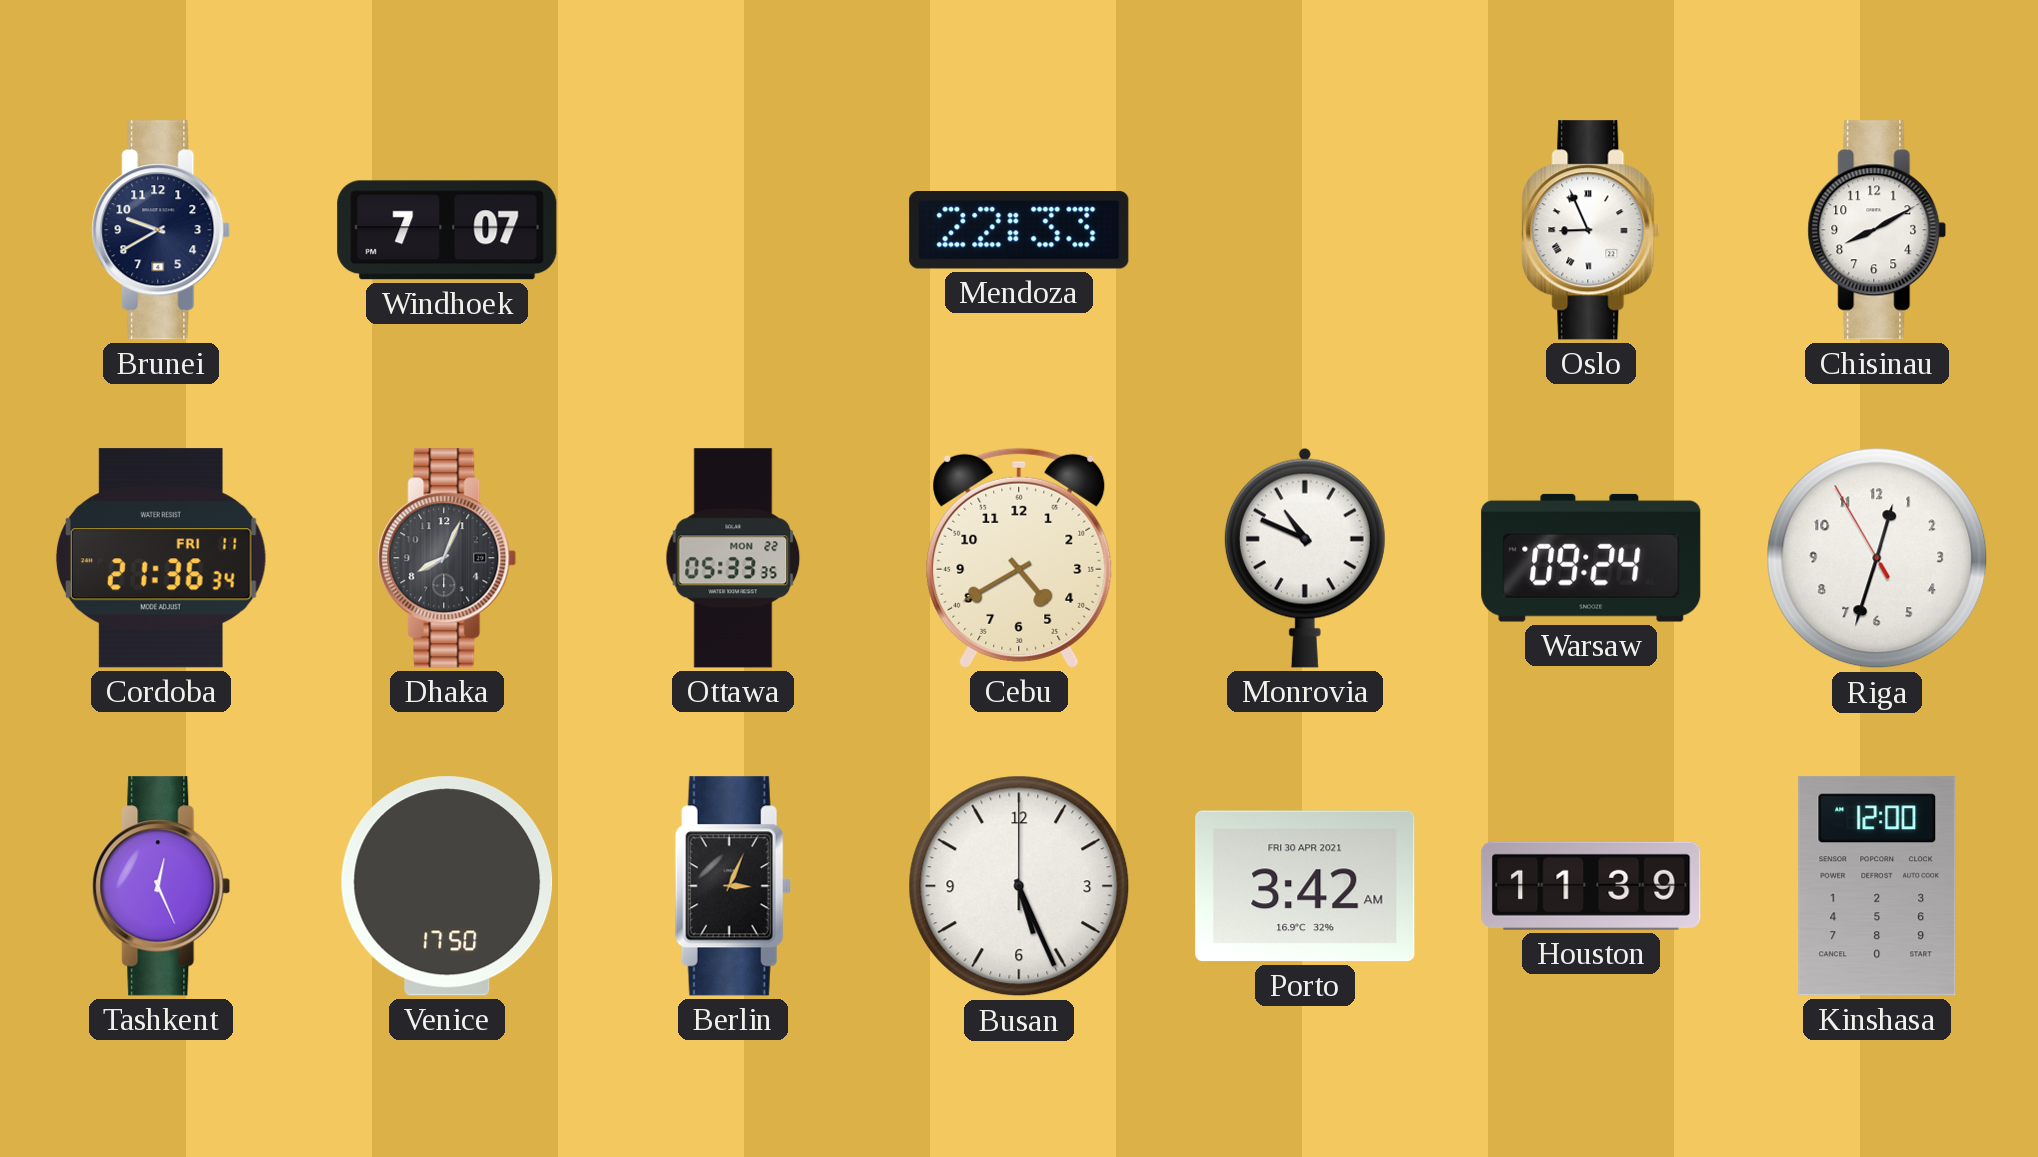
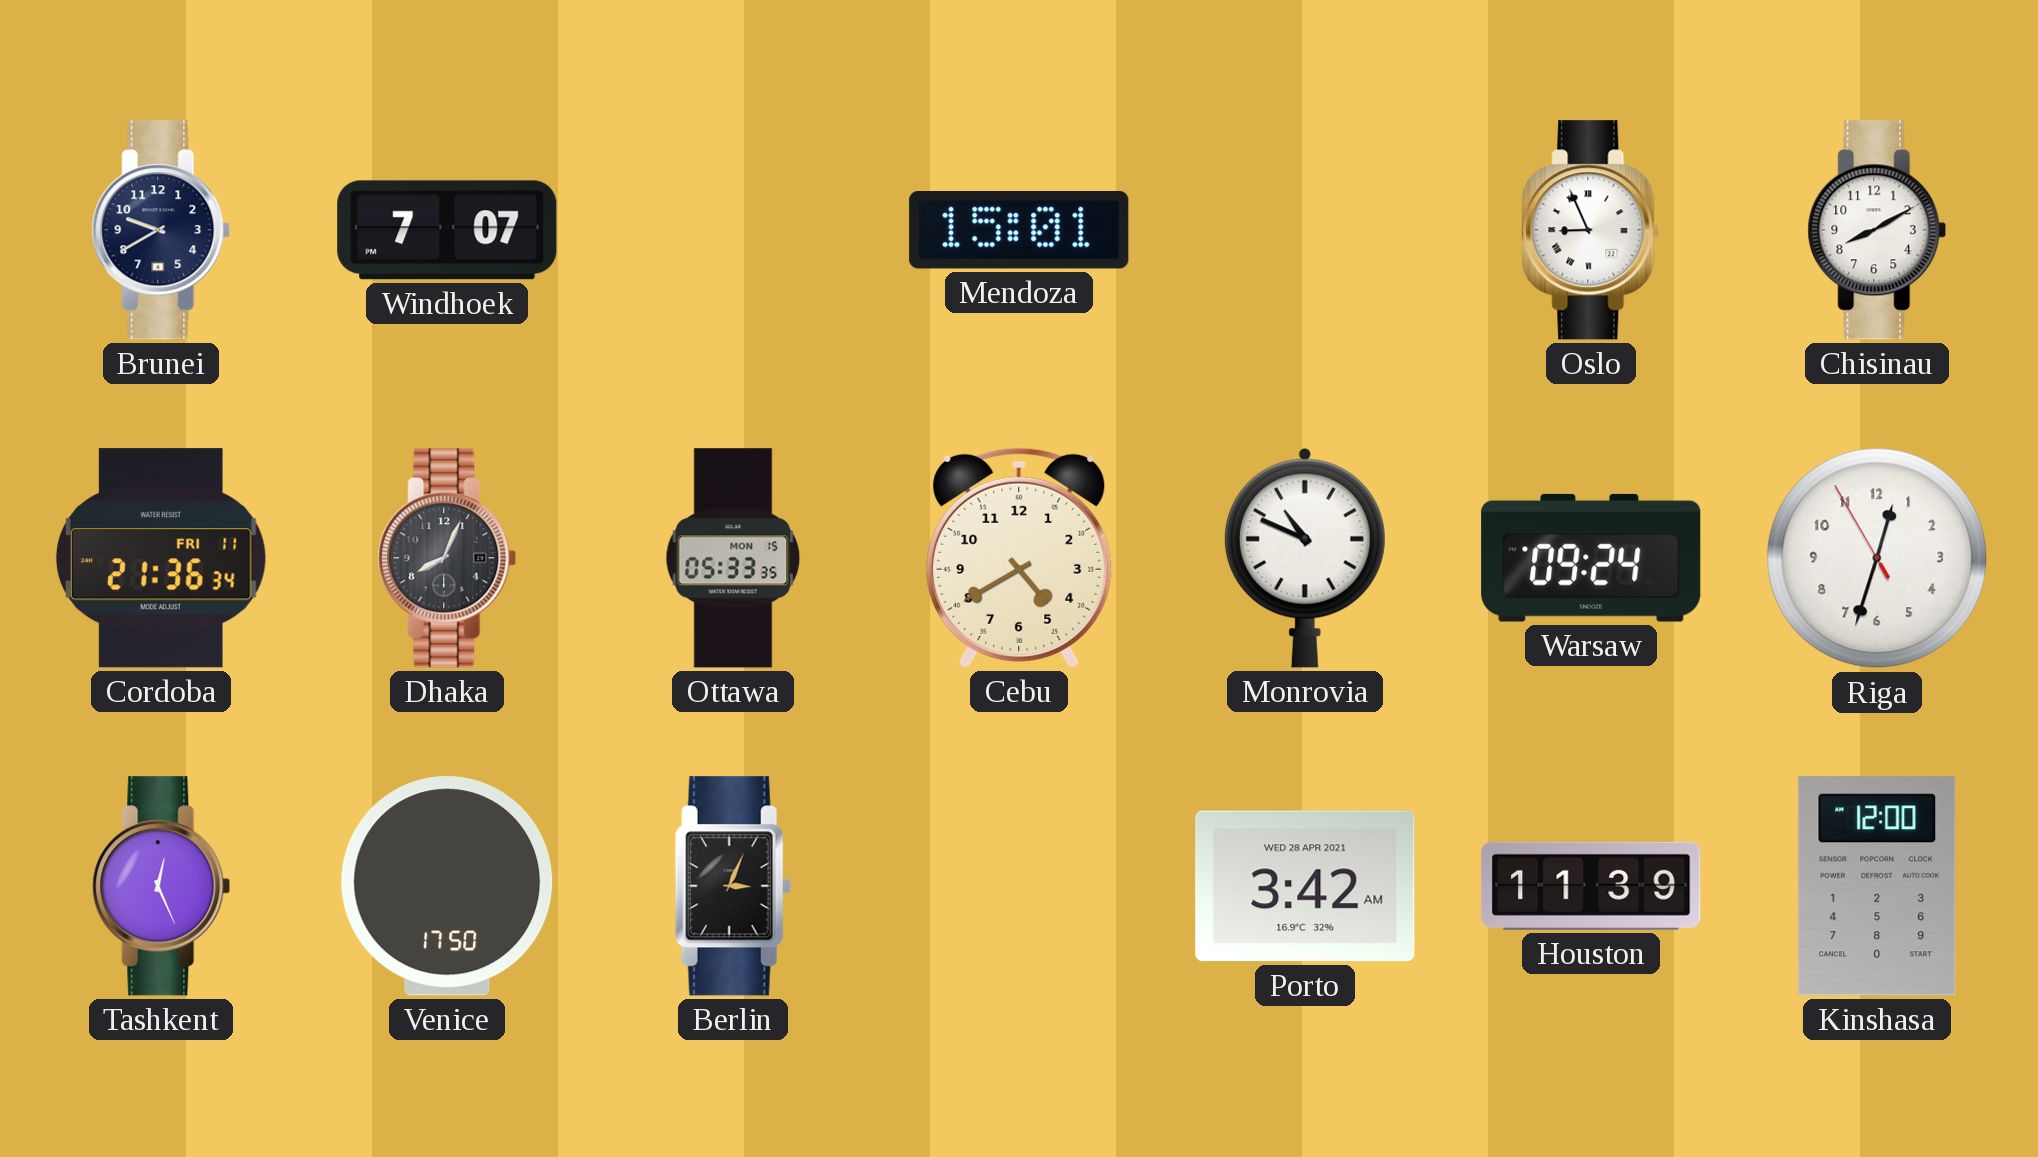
Mendoza: 22:33 -> 15:01 (1019, 230)
Ottawa date: MON 22 -> MON 15 (733, 558)
Busan: 5:26 -> none (1019, 886)
Porto date: FRI 30 APR 2021 -> WED 28 APR 2021 (1305, 886)
